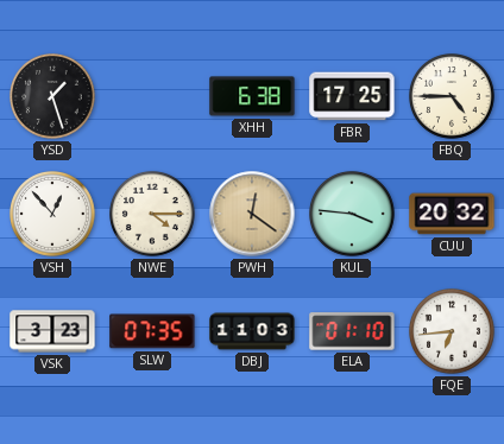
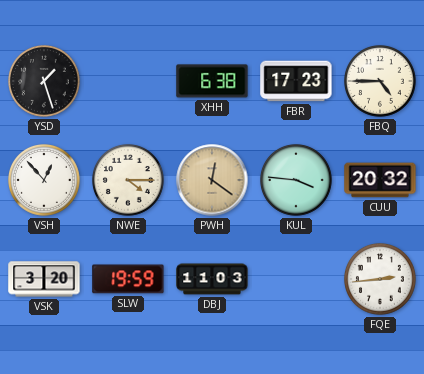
FBR: 17:25 -> 17:23 (296, 81)
VSK: 3:23 -> 3:20 (44, 279)
SLW: 07:35 -> 19:59 (128, 279)
ELA: 01:10 -> none (352, 331)
FQE: 6:44 -> 2:44 (381, 280)
